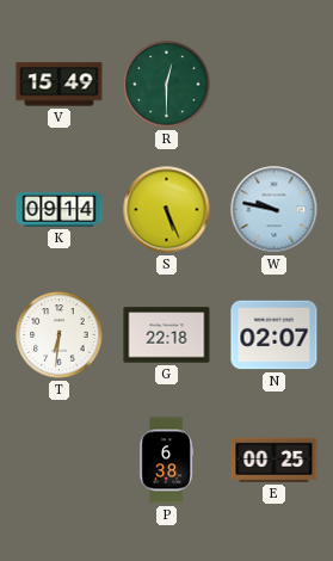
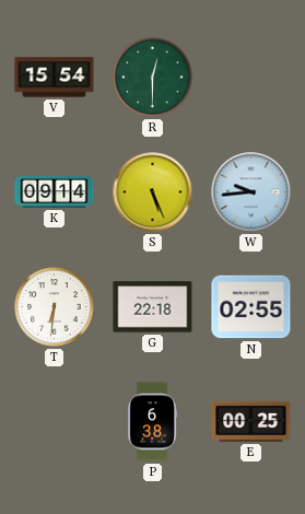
V: 15:49 -> 15:54 (55, 78)
W: 9:47 -> 9:44 (251, 192)
N: 02:07 -> 02:55 (251, 307)
